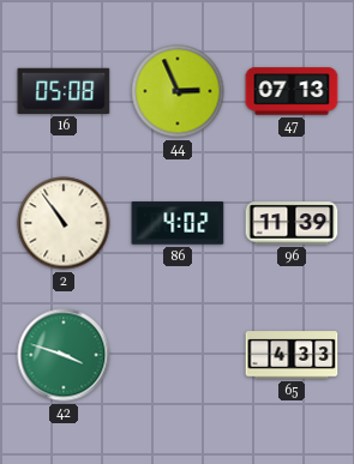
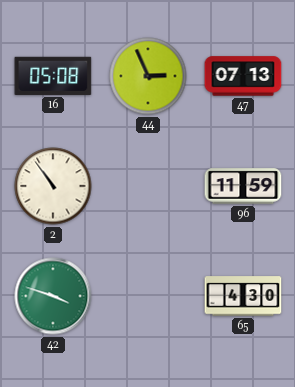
86: 4:02 -> none (178, 223)
96: 11:39 -> 11:59 (243, 186)
65: 4:33 -> 4:30 (243, 296)
